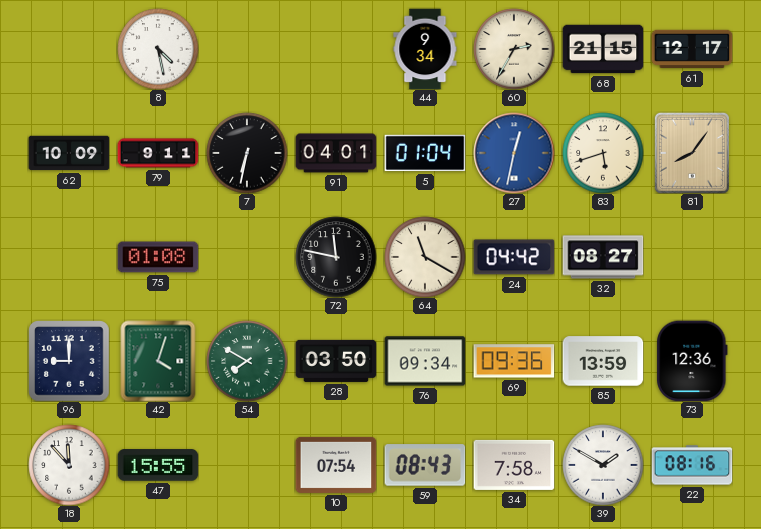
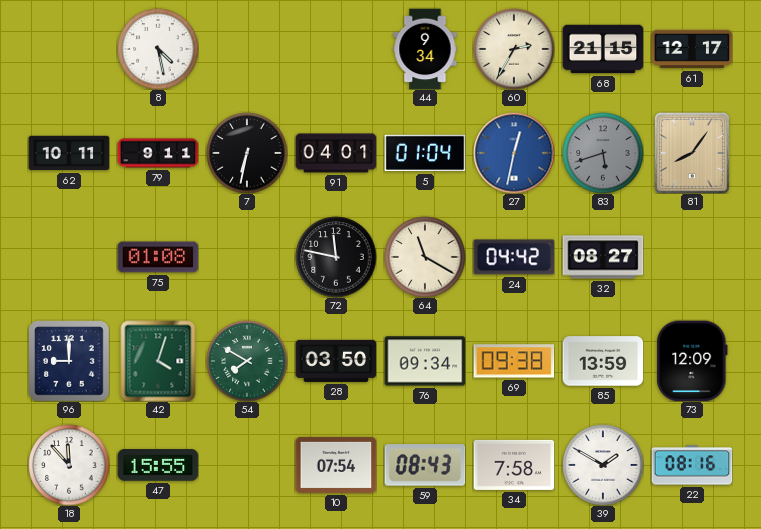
62: 10:09 -> 10:11 (69, 153)
83 dial: cream -> grey (603, 153)
69: 09:36 -> 09:38 (514, 361)
73: 12:36 -> 12:09 (692, 361)
